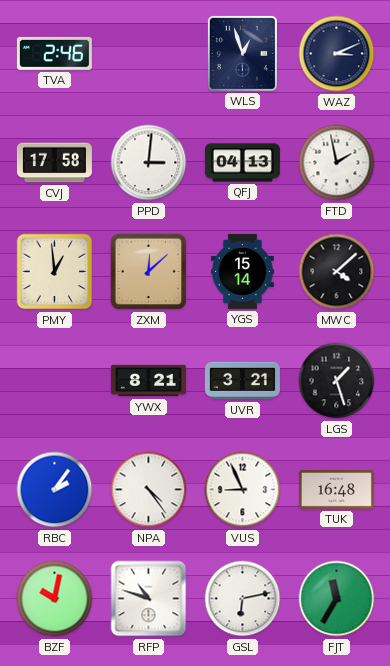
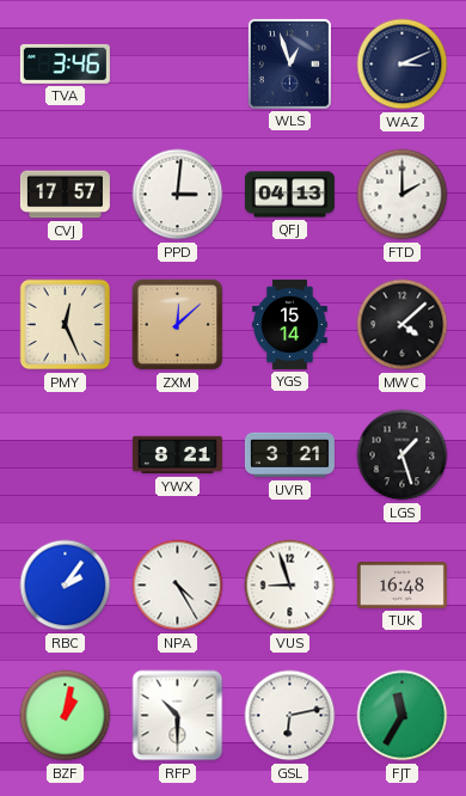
TVA: 2:46 -> 3:46 (65, 63)
CVJ: 17:58 -> 17:57 (65, 195)
FTD: 1:58 -> 2:00 (403, 195)
PMY: 12:59 -> 12:26 (66, 325)
NPA: 4:24 -> 4:25 (178, 586)
VUS: 8:56 -> 8:57 (290, 586)
BZF: 10:02 -> 1:02 (66, 716)
RFP: 10:48 -> 10:30 (178, 716)
